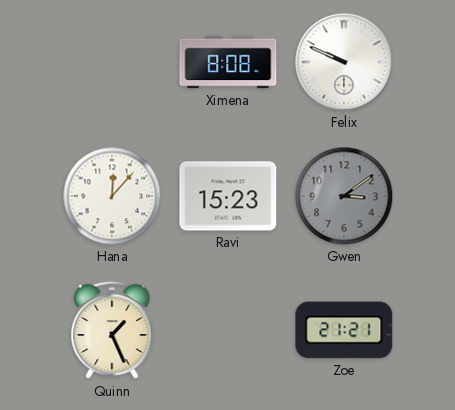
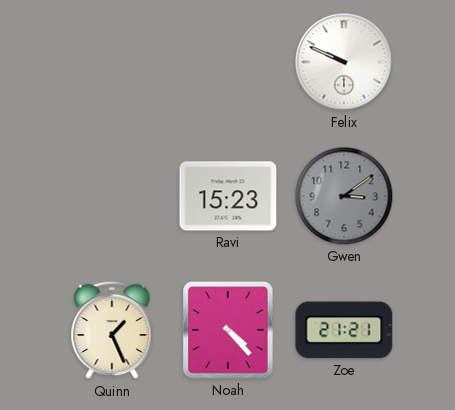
Ximena: 8:08 -> none (228, 62)
Hana: 12:07 -> none (112, 196)
Noah: none -> 4:23 (228, 330)
